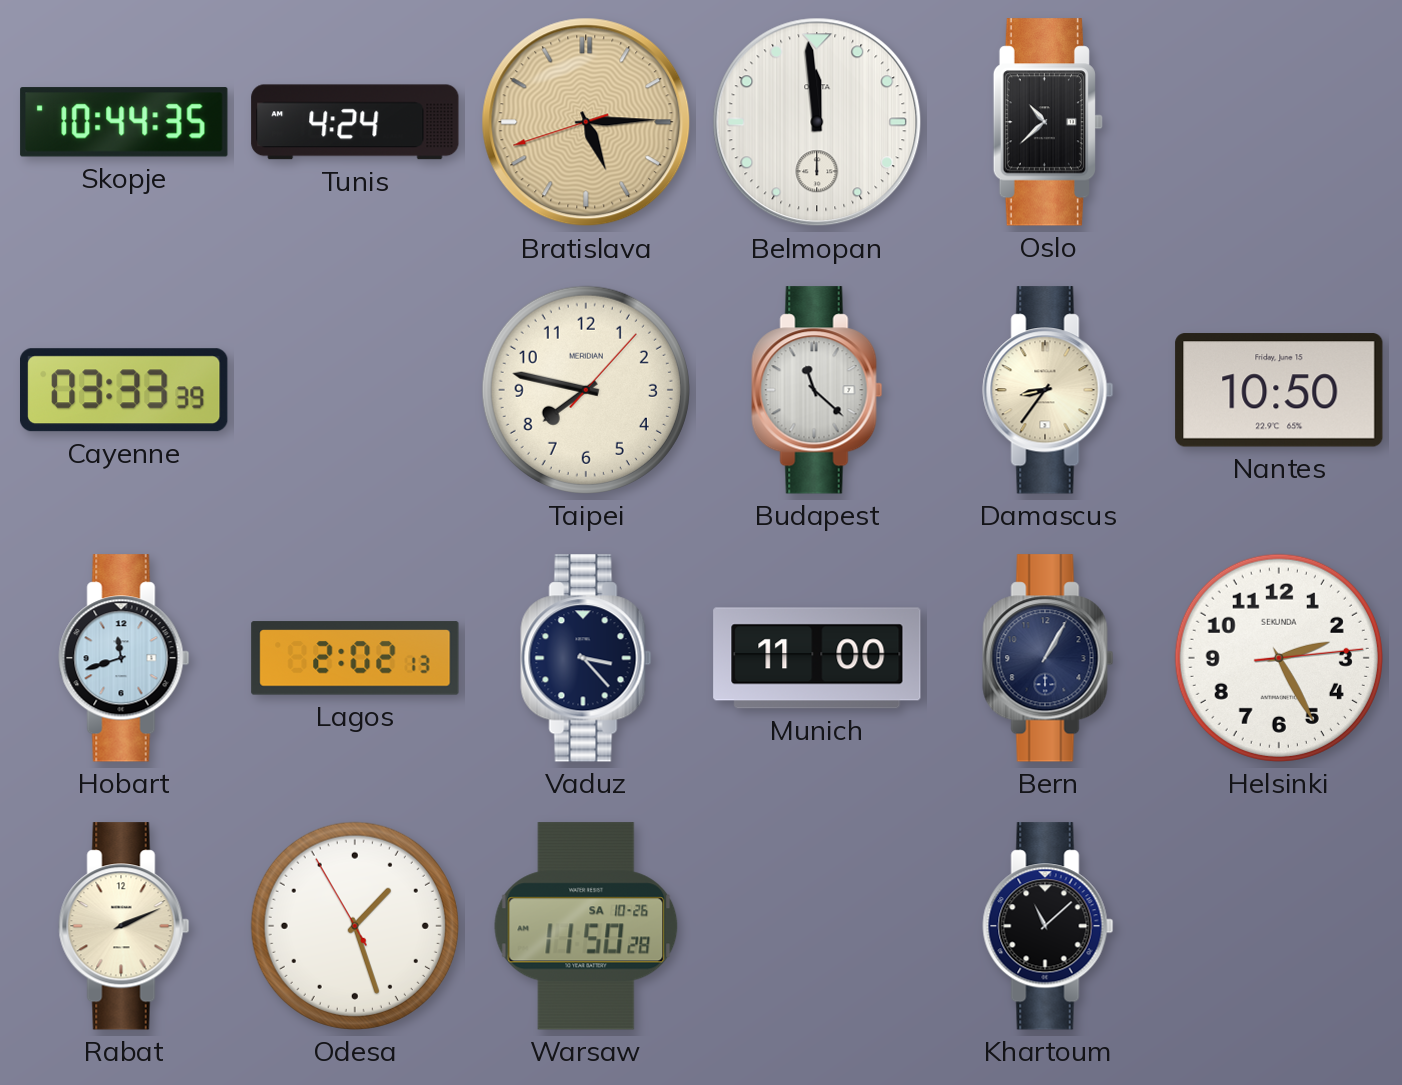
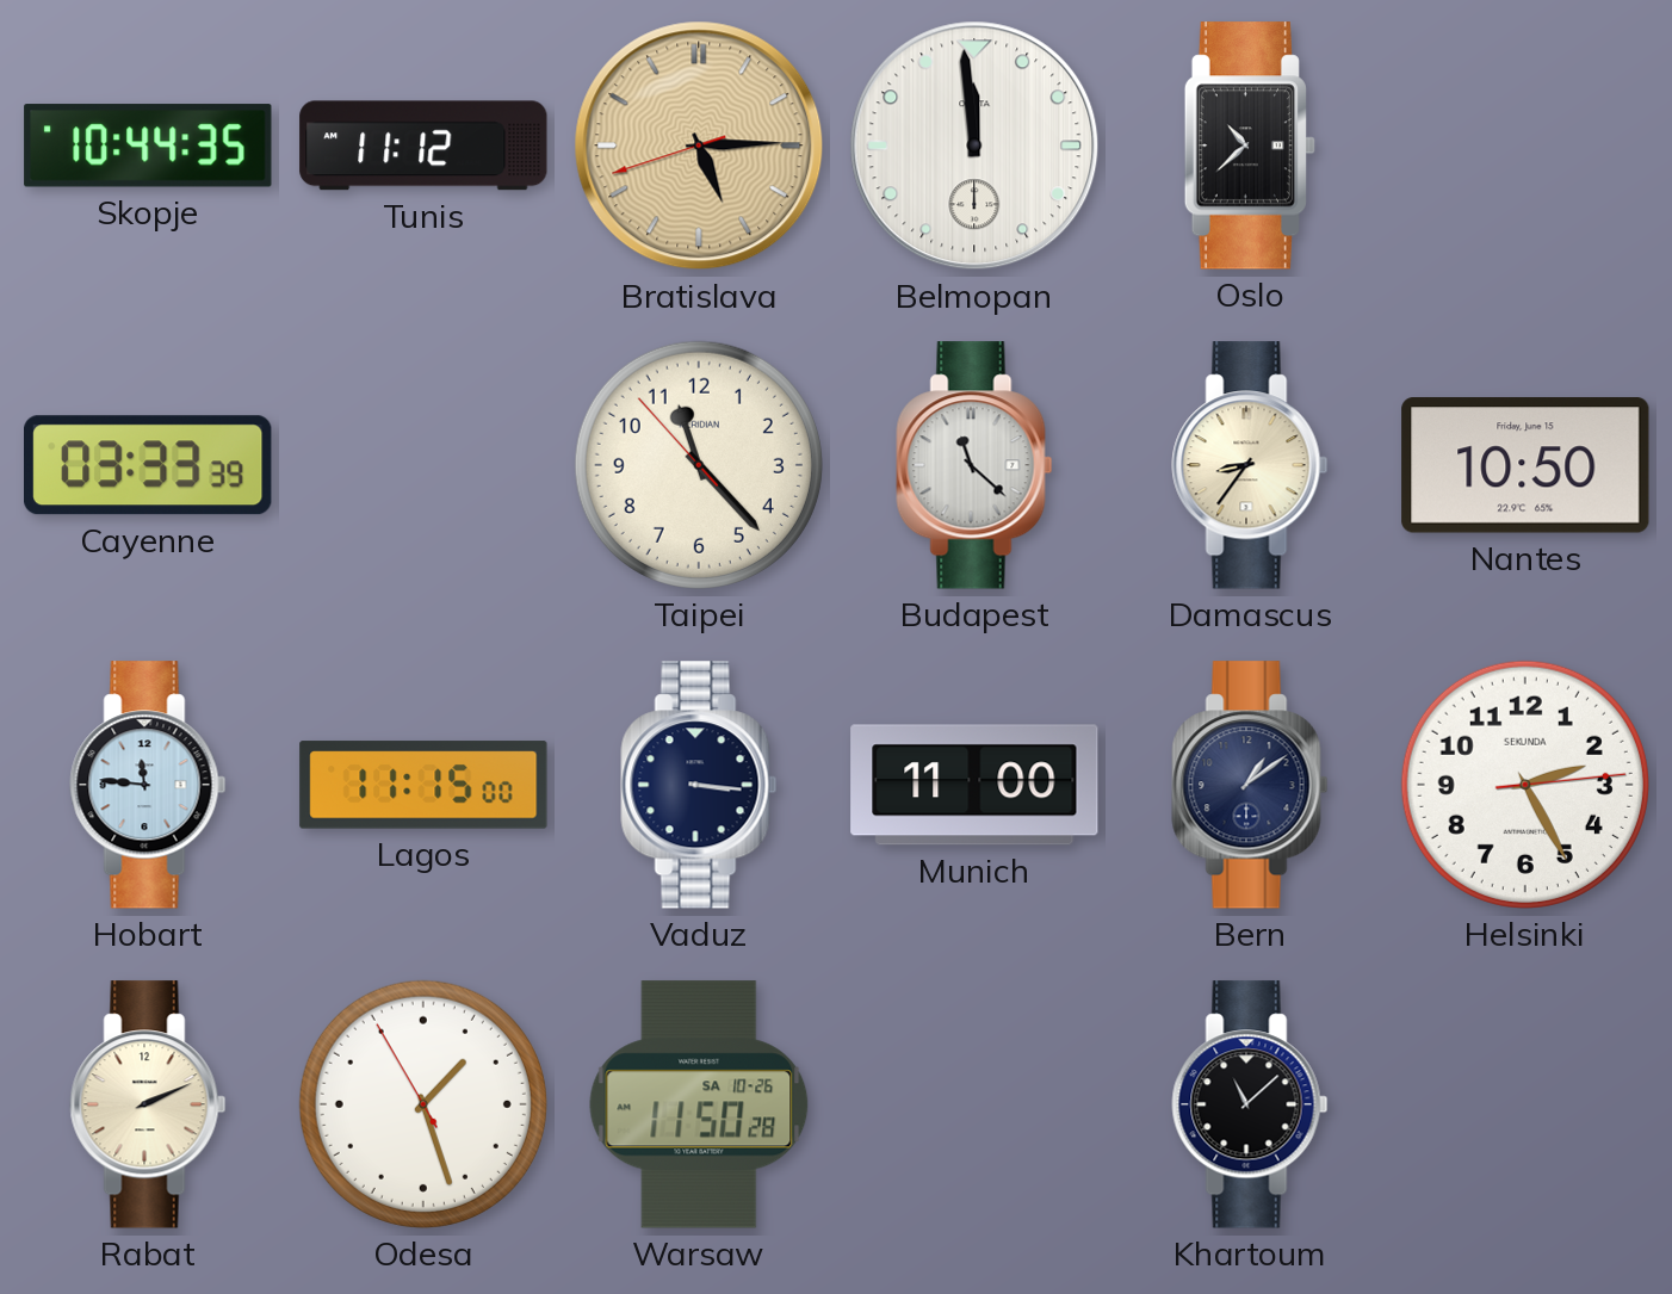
Tunis: 4:24 -> 11:12 (423, 146)
Taipei: 7:47 -> 11:22 (699, 465)
Hobart: 11:42 -> 11:46 (148, 785)
Lagos: 2:02 -> 11:15 (423, 785)
Vaduz: 3:23 -> 3:16 (699, 785)
Bern: 1:05 -> 1:09 (1250, 785)
